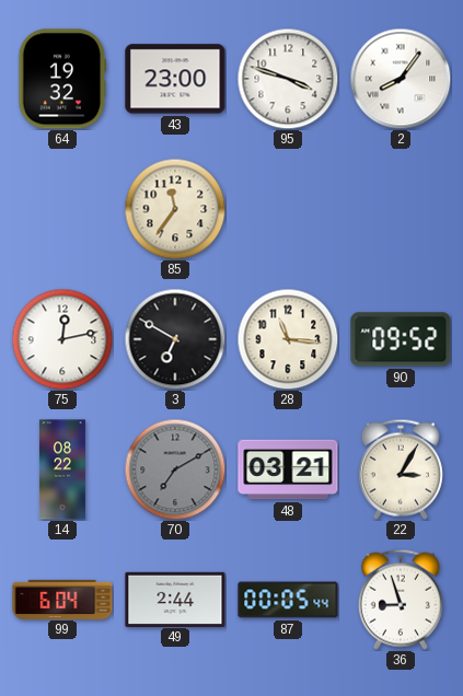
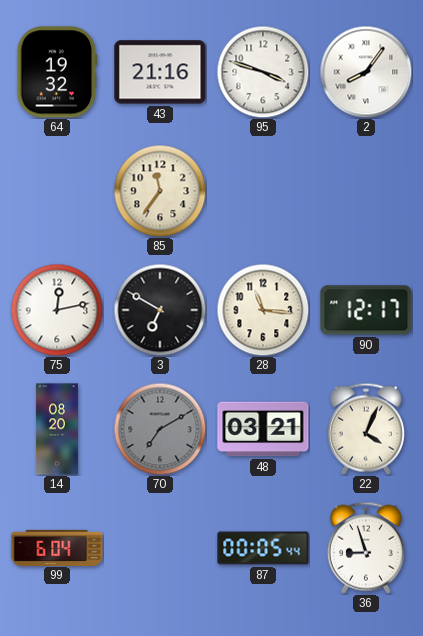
43: 23:00 -> 21:16 (160, 72)
90: 09:52 -> 12:17 (366, 310)
14: 08:22 -> 08:20 (57, 429)
22: 3:05 -> 4:04 (366, 429)
49: 2:44 -> none (175, 599)
